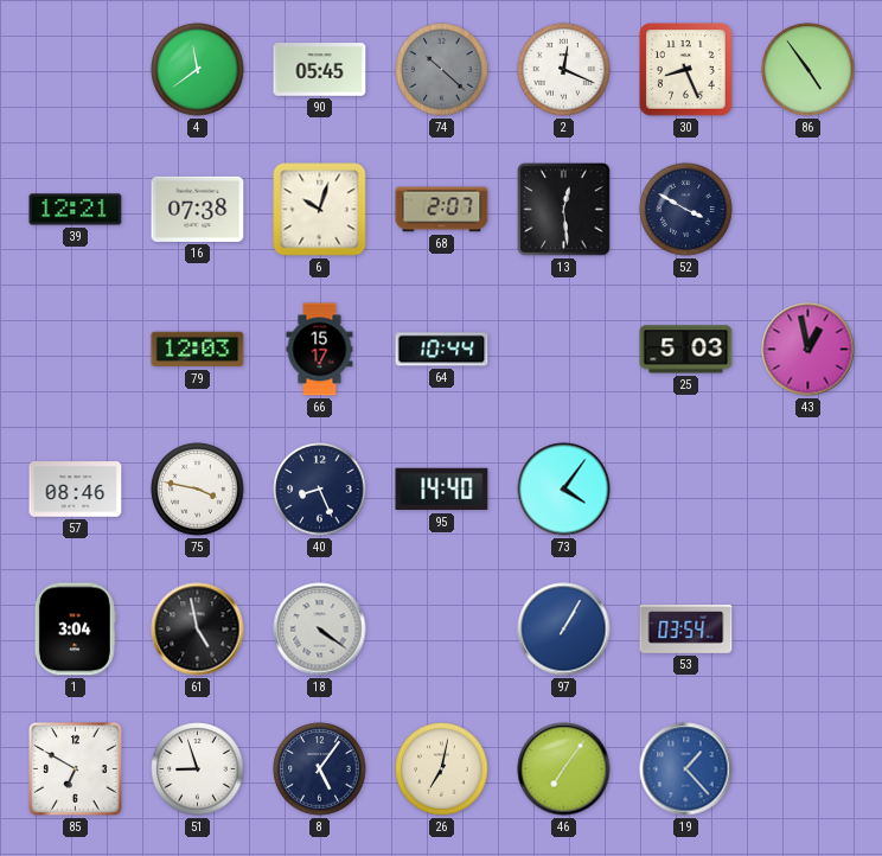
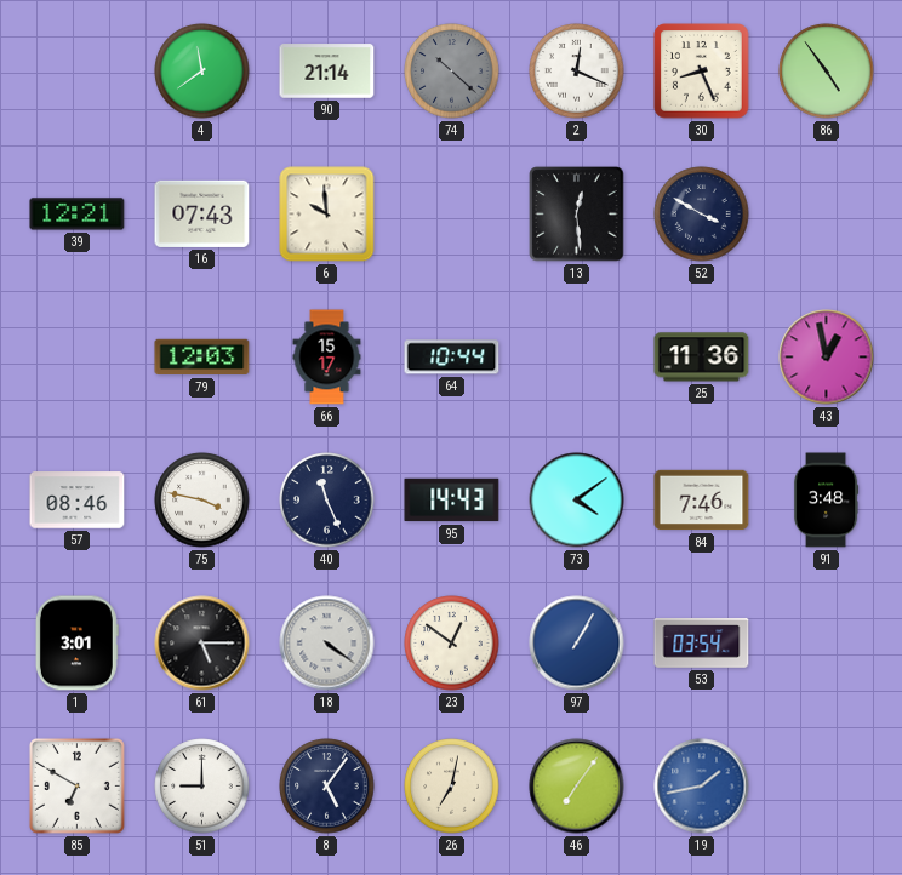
90: 05:45 -> 21:14 (327, 72)
16: 07:38 -> 07:43 (202, 213)
6: 10:03 -> 9:59 (327, 215)
68: 2:07 -> none (442, 210)
25: 5:03 -> 11:36 (702, 358)
40: 8:26 -> 11:26 (327, 501)
95: 14:40 -> 14:43 (452, 501)
73: 4:06 -> 4:09 (577, 501)
84: none -> 7:46 (702, 501)
91: none -> 3:48 (826, 501)
1: 3:04 -> 3:01 (76, 644)
61: 4:58 -> 5:15 (202, 644)
23: none -> 12:51 (452, 644)
51: 8:57 -> 9:00 (202, 787)
19: 1:23 -> 1:43 (702, 787)
